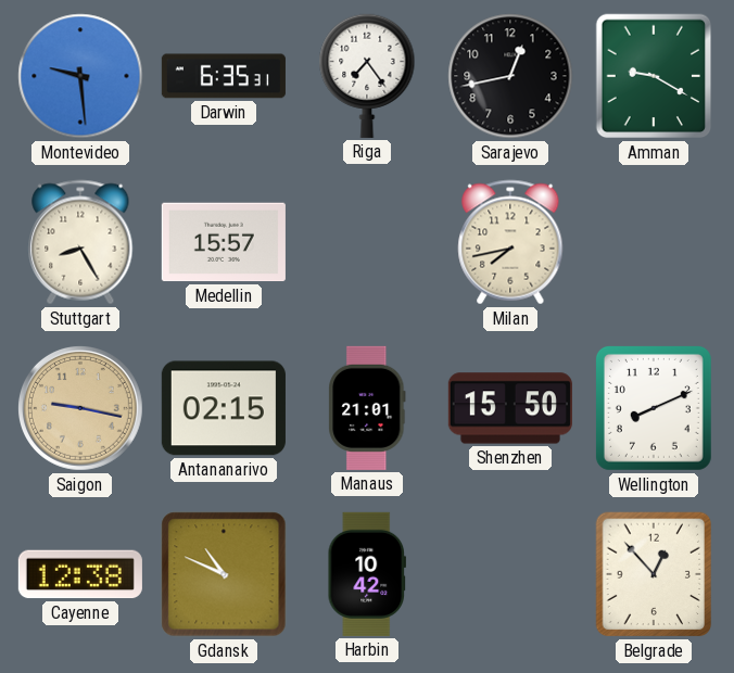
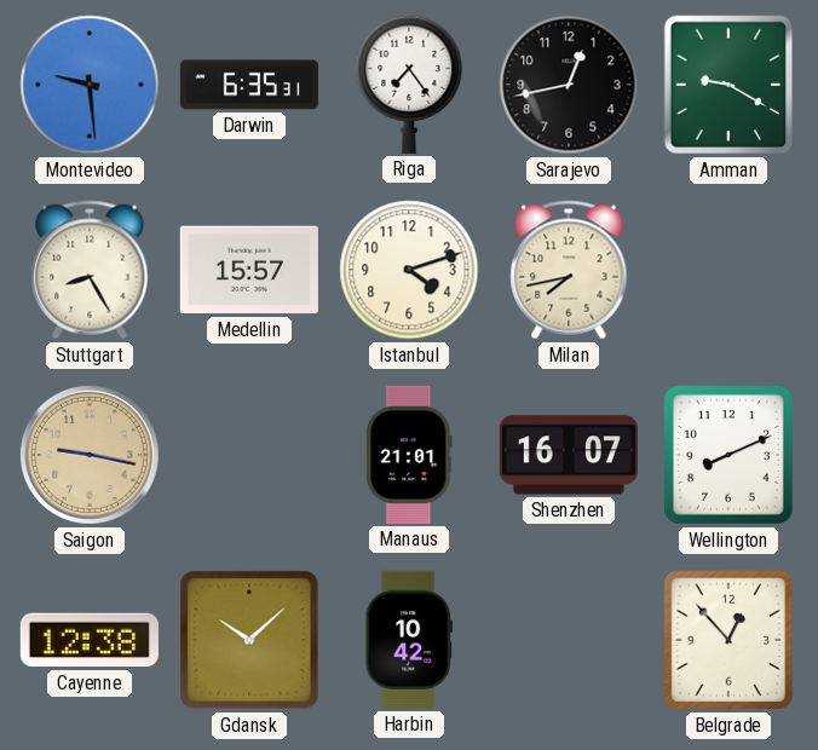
Istanbul: none -> 4:12 (409, 270)
Antananarivo: 02:15 -> none (224, 408)
Shenzhen: 15:50 -> 16:07 (569, 455)
Gdansk: 10:49 -> 10:08 (249, 640)
